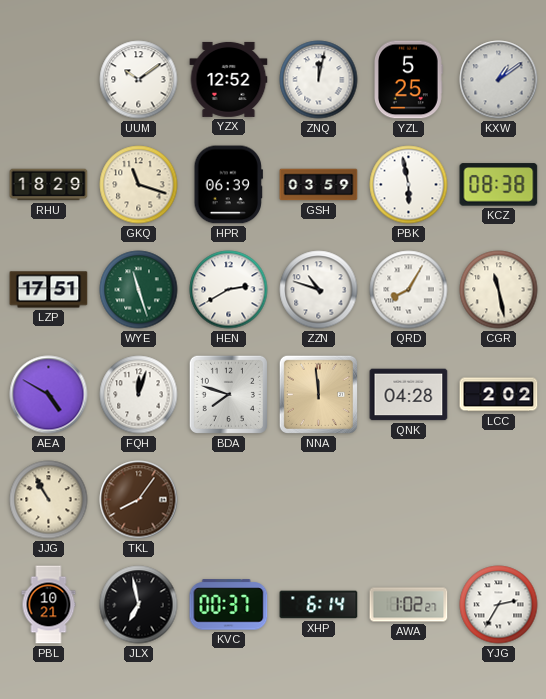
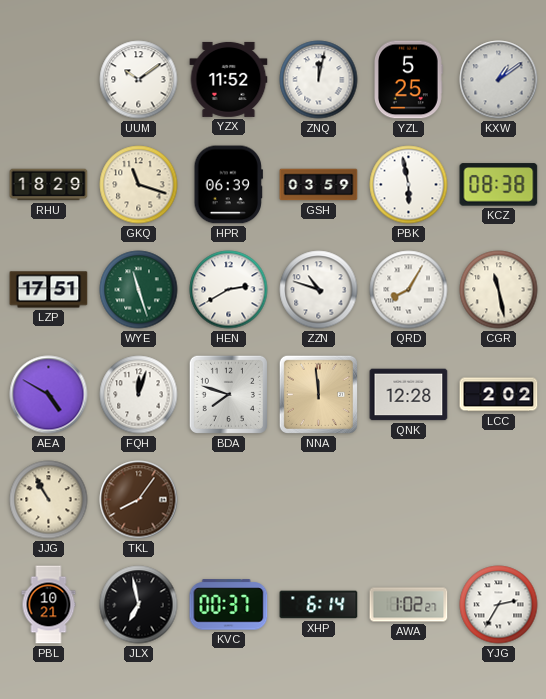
YZX: 12:52 -> 11:52 (229, 79)
QNK: 04:28 -> 12:28 (409, 395)
